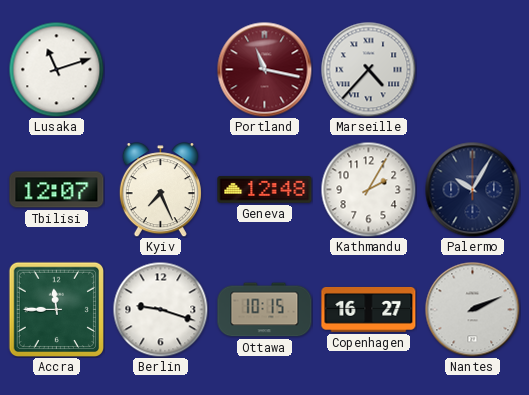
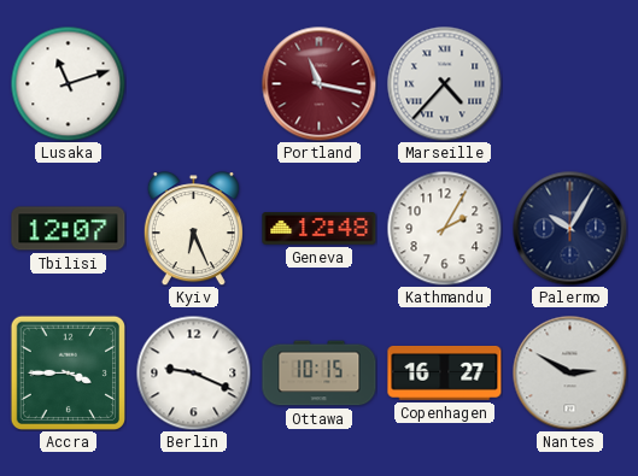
Kyiv: 7:26 -> 6:26 (193, 229)
Accra: 11:45 -> 3:45 (68, 372)
Berlin: 9:18 -> 9:19 (193, 372)
Nantes: 2:11 -> 2:50 (569, 372)
